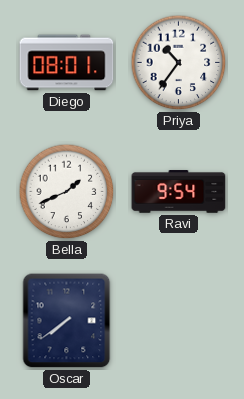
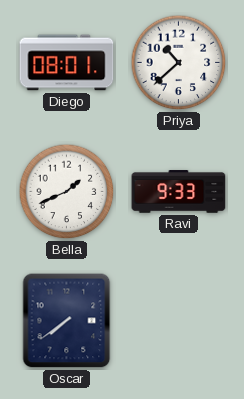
Priya: 10:36 -> 10:38 (179, 63)
Ravi: 9:54 -> 9:33 (179, 192)
